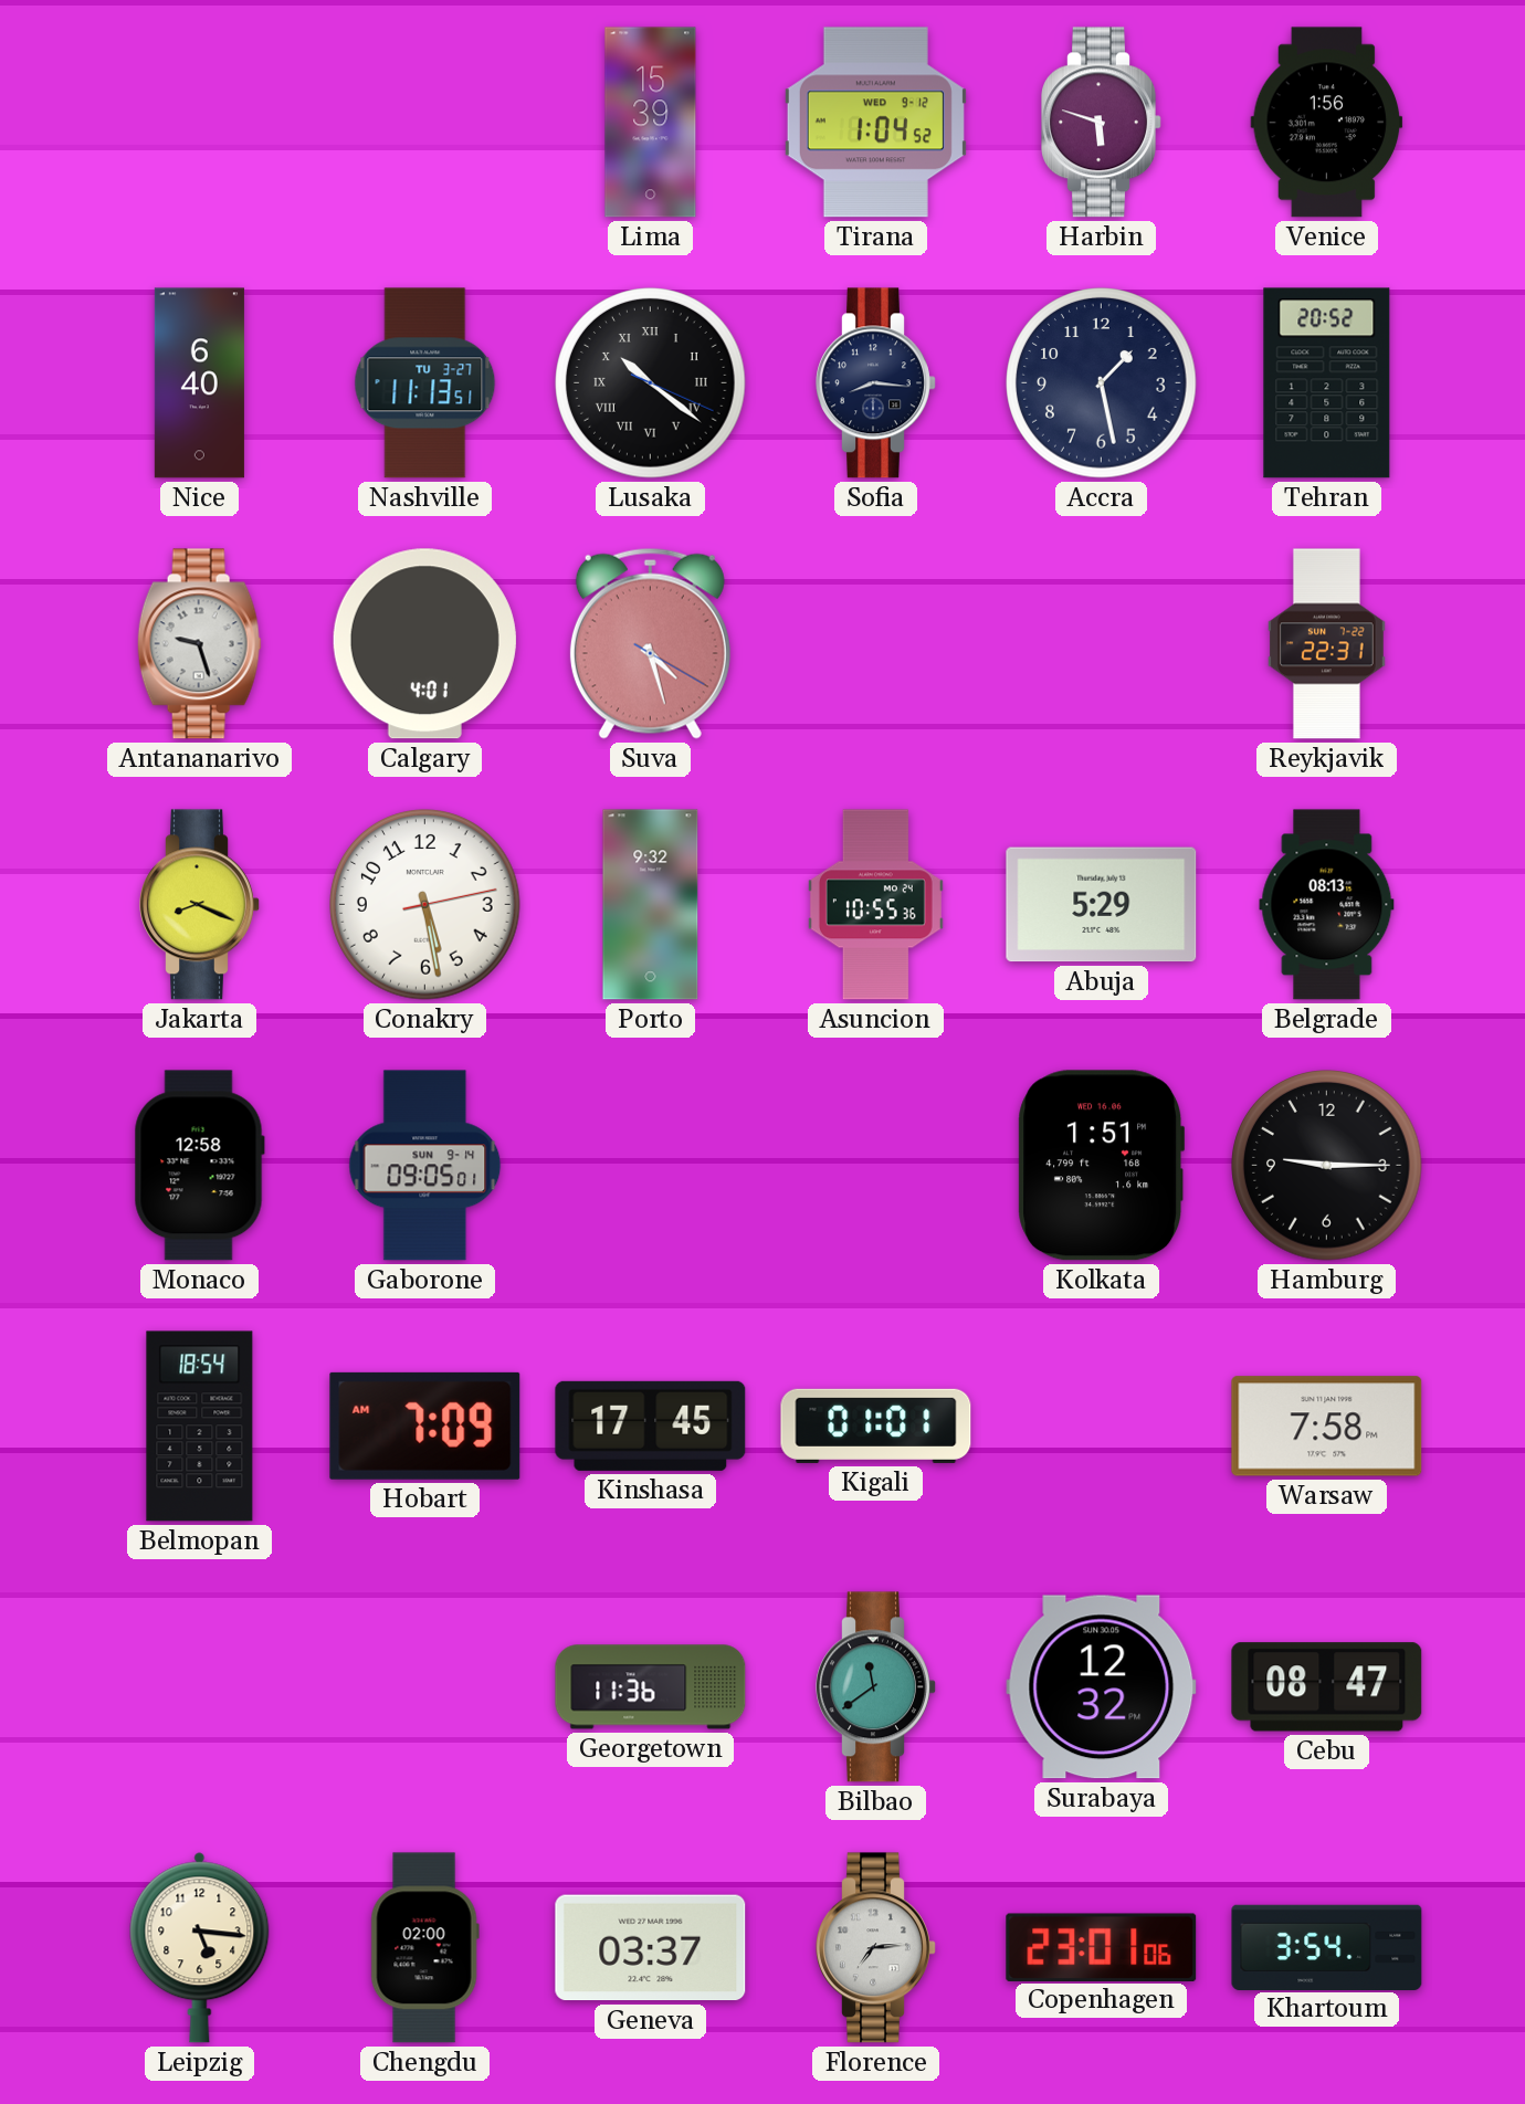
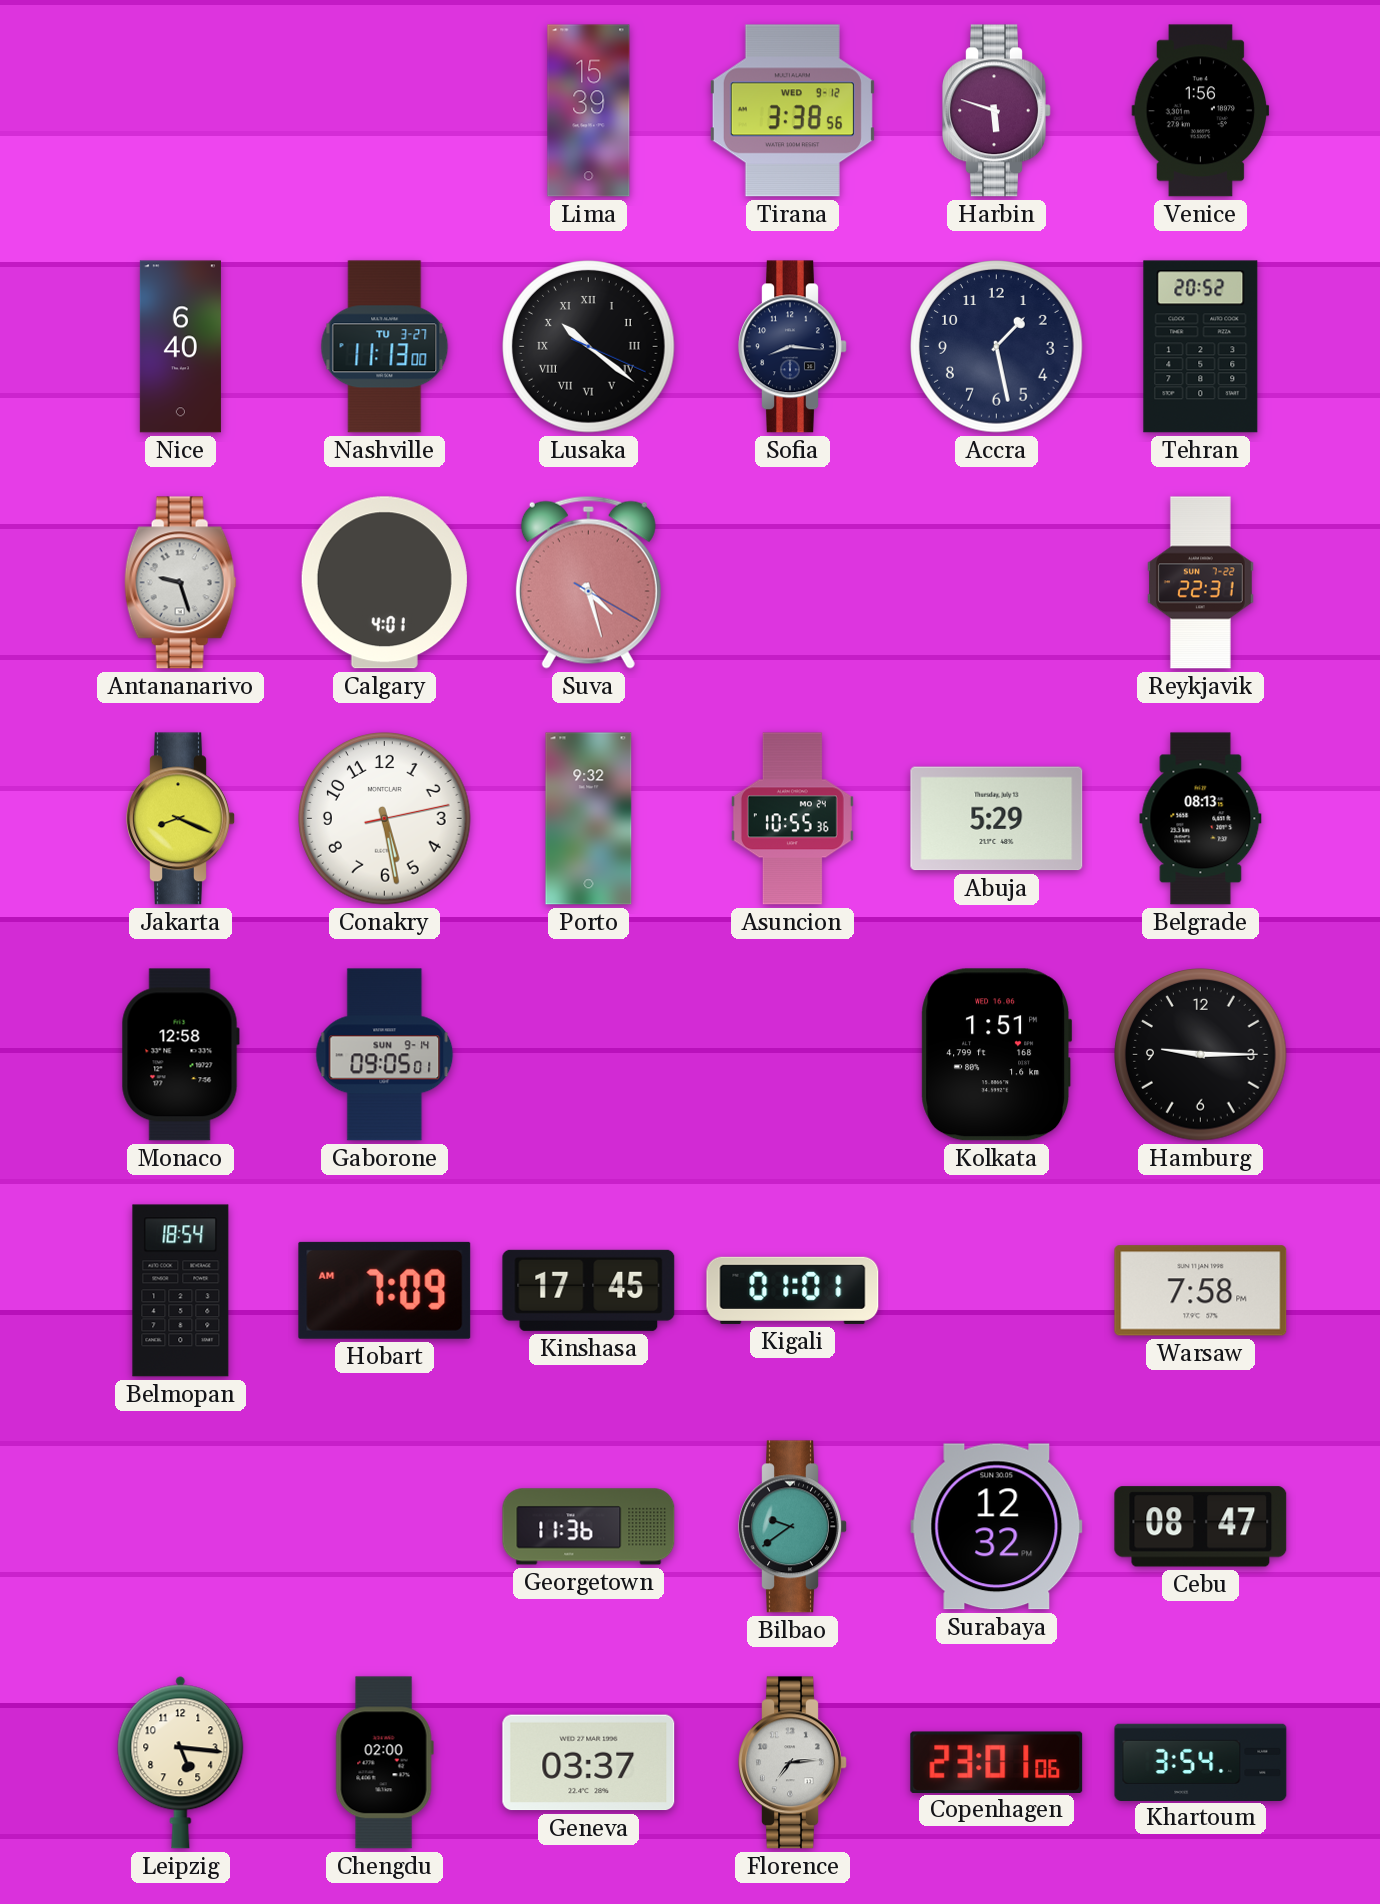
Tirana: 1:04 -> 3:38 (792, 111)
Nashville: 11:13:51 -> 11:13:00 (385, 347)
Bilbao: 11:39 -> 9:39 (793, 1527)
